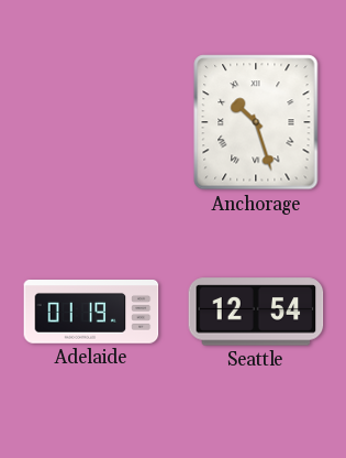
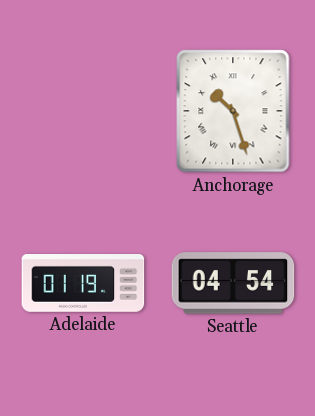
Seattle: 12:54 -> 04:54 (233, 283)
